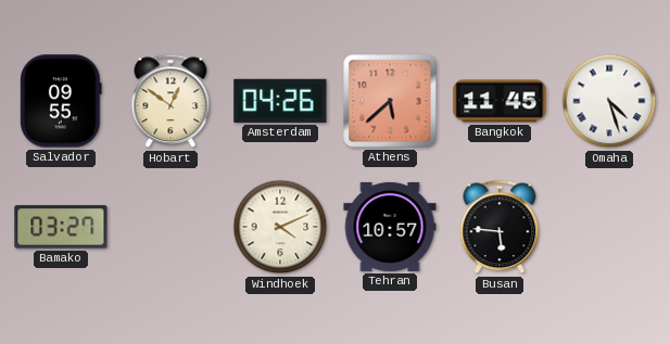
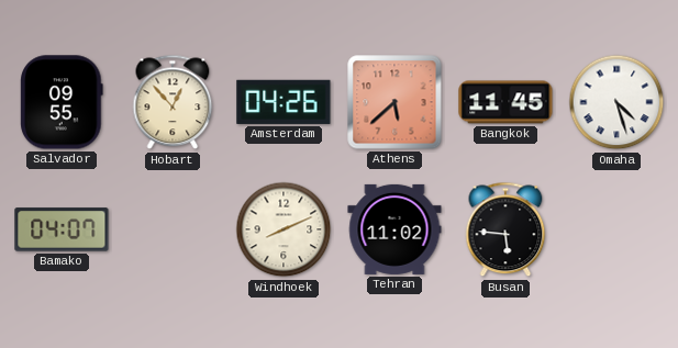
Hobart: 12:51 -> 12:53 (173, 102)
Bamako: 03:27 -> 04:07 (62, 229)
Windhoek: 4:11 -> 8:11 (284, 229)
Tehran: 10:57 -> 11:02 (394, 229)
